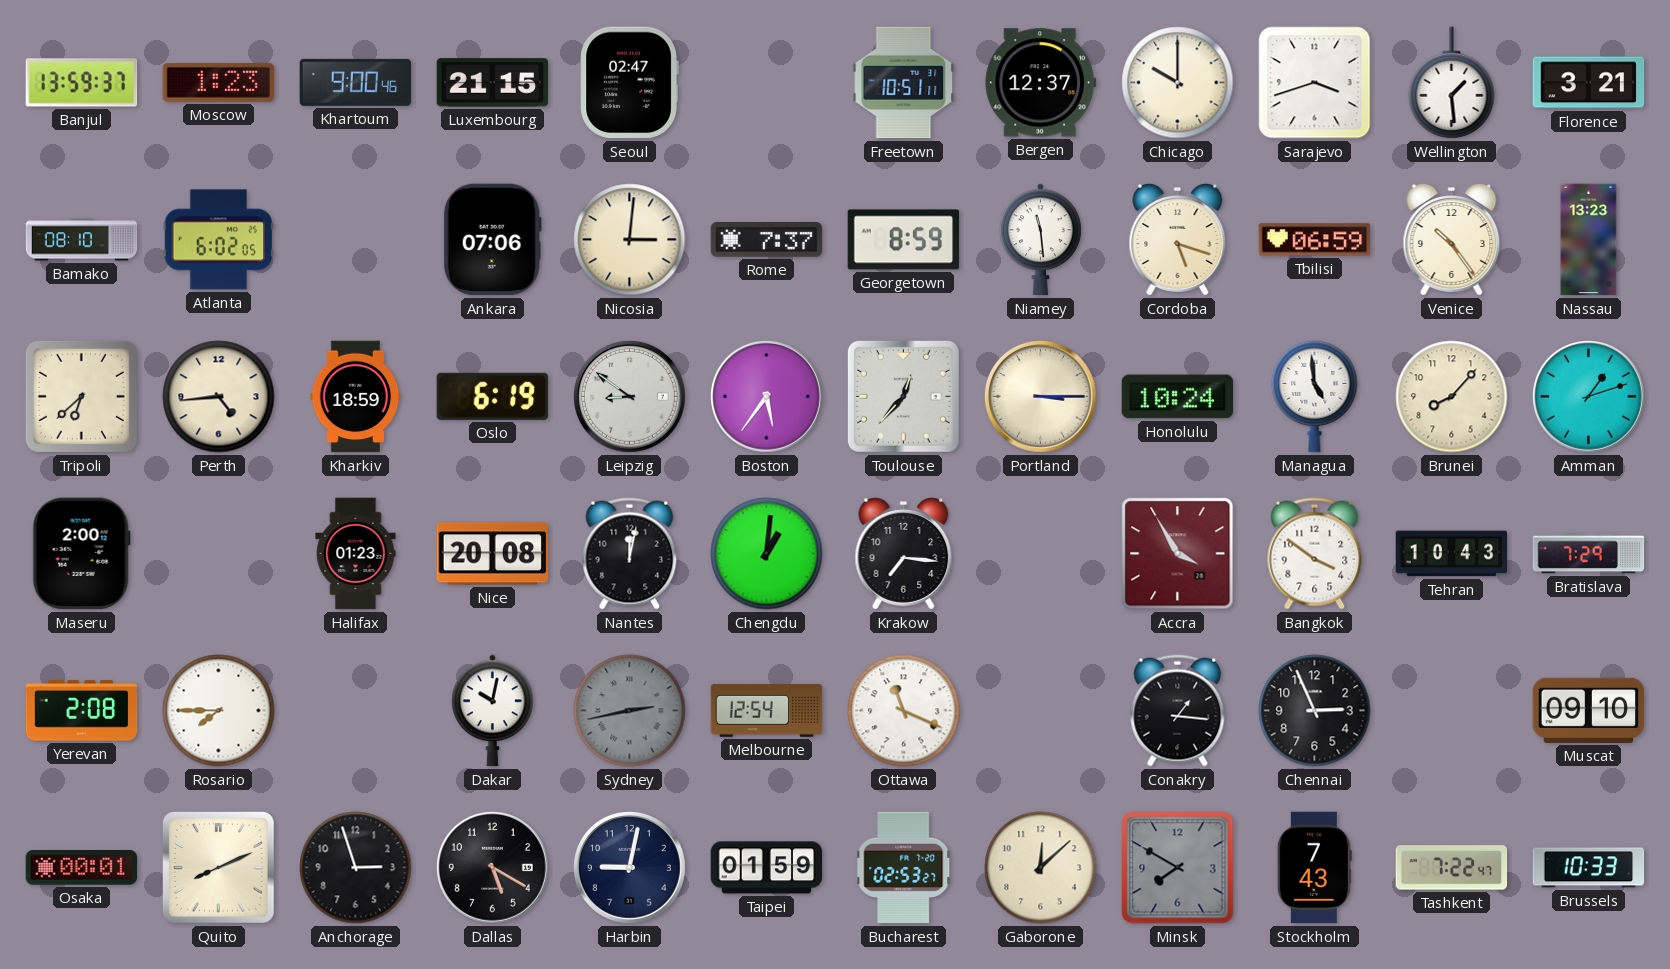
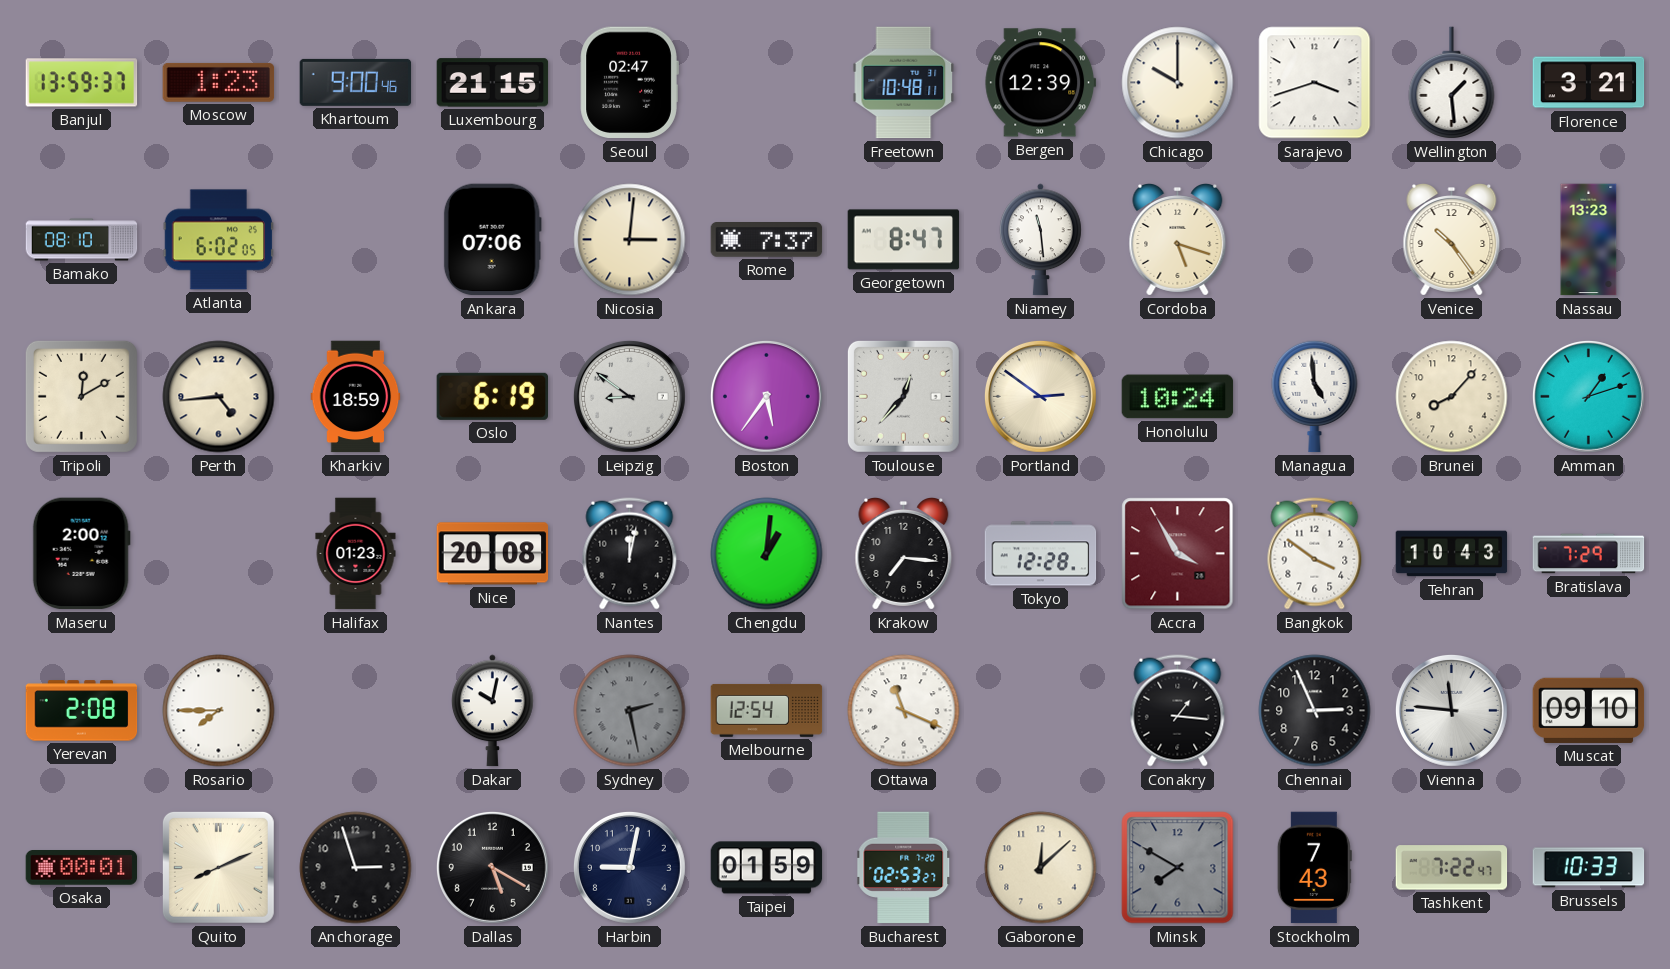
Freetown: 10:51 -> 10:48 (904, 83)
Bergen: 12:37 -> 12:39 (1041, 83)
Georgetown: 8:59 -> 8:47 (904, 240)
Tbilisi: 06:59 -> none (1315, 240)
Tripoli: 6:38 -> 12:10 (81, 396)
Portland: 3:15 -> 2:51 (1040, 396)
Tokyo: none -> 12:28 (1041, 554)
Sydney: 2:43 -> 2:28 (630, 711)
Vienna: none -> 11:46 (1451, 710)
